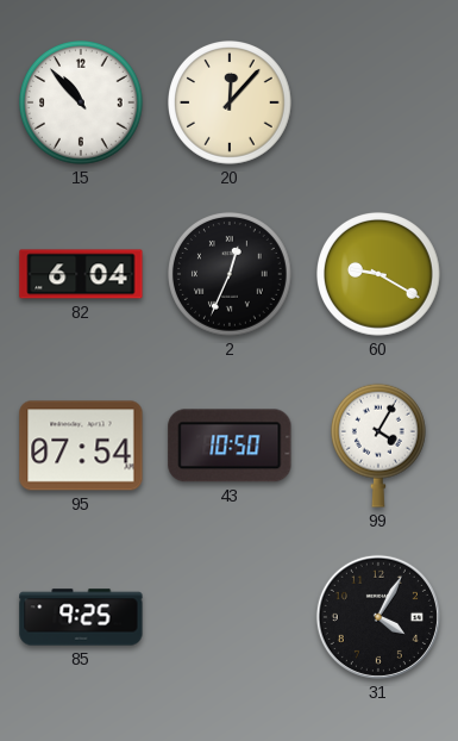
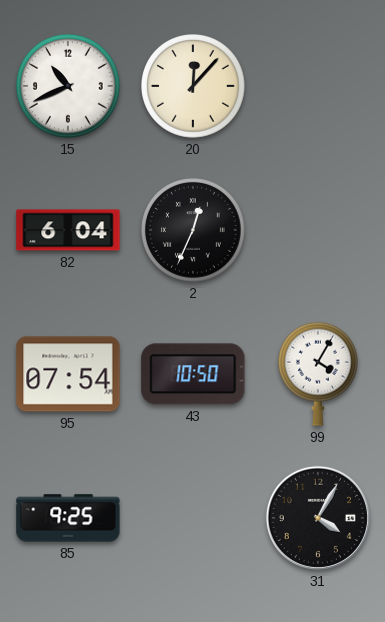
15: 10:53 -> 10:41 (69, 87)
60: 9:20 -> none (379, 275)
